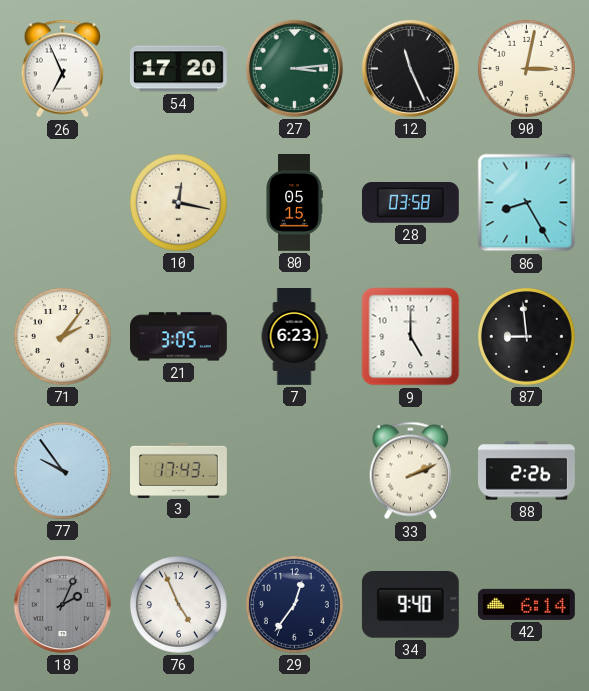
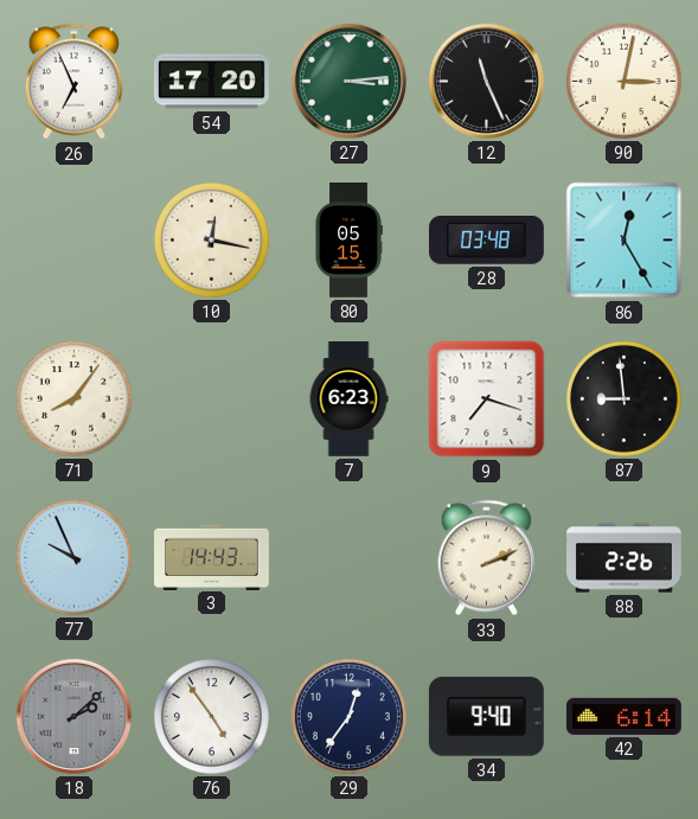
28: 03:58 -> 03:48 (486, 241)
86: 8:25 -> 12:25 (625, 241)
71: 2:06 -> 8:06 (73, 398)
21: 3:05 -> none (179, 337)
9: 5:00 -> 7:18 (487, 399)
77: 9:54 -> 9:56 (73, 557)
3: 17:43 -> 14:43 (212, 557)
18: 2:04 -> 2:08 (73, 716)
76: 4:56 -> 4:54 (211, 716)
